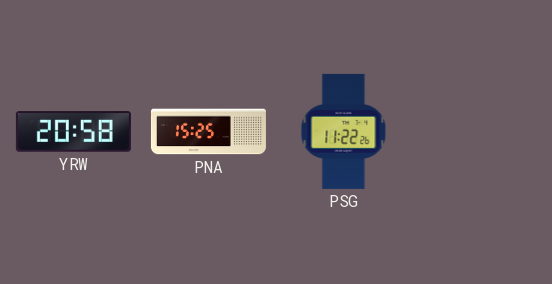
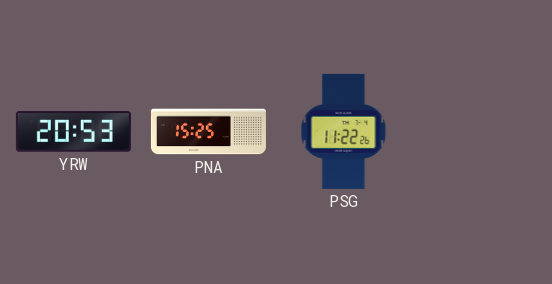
YRW: 20:58 -> 20:53 (73, 132)
